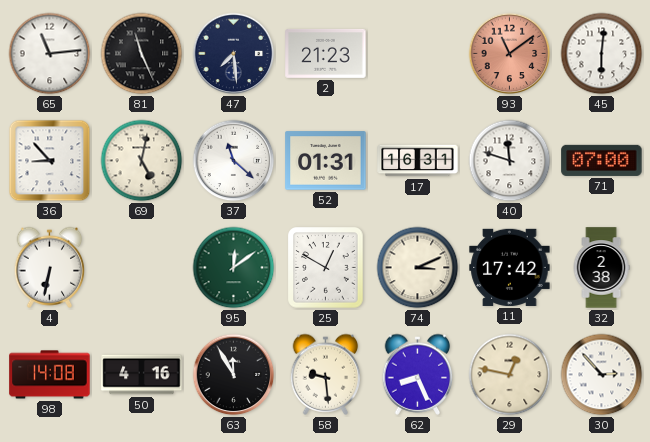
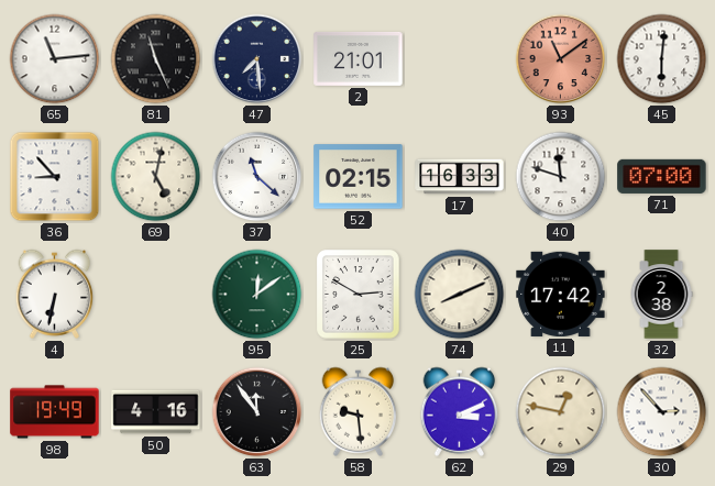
2: 21:23 -> 21:01 (359, 58)
52: 01:31 -> 02:15 (359, 177)
17: 16:31 -> 16:33 (460, 177)
25: 12:50 -> 2:50 (359, 295)
74: 3:11 -> 8:11 (460, 295)
98: 14:08 -> 19:49 (55, 412)
63: 11:55 -> 11:54 (257, 412)
62: 8:26 -> 3:11 (460, 411)
